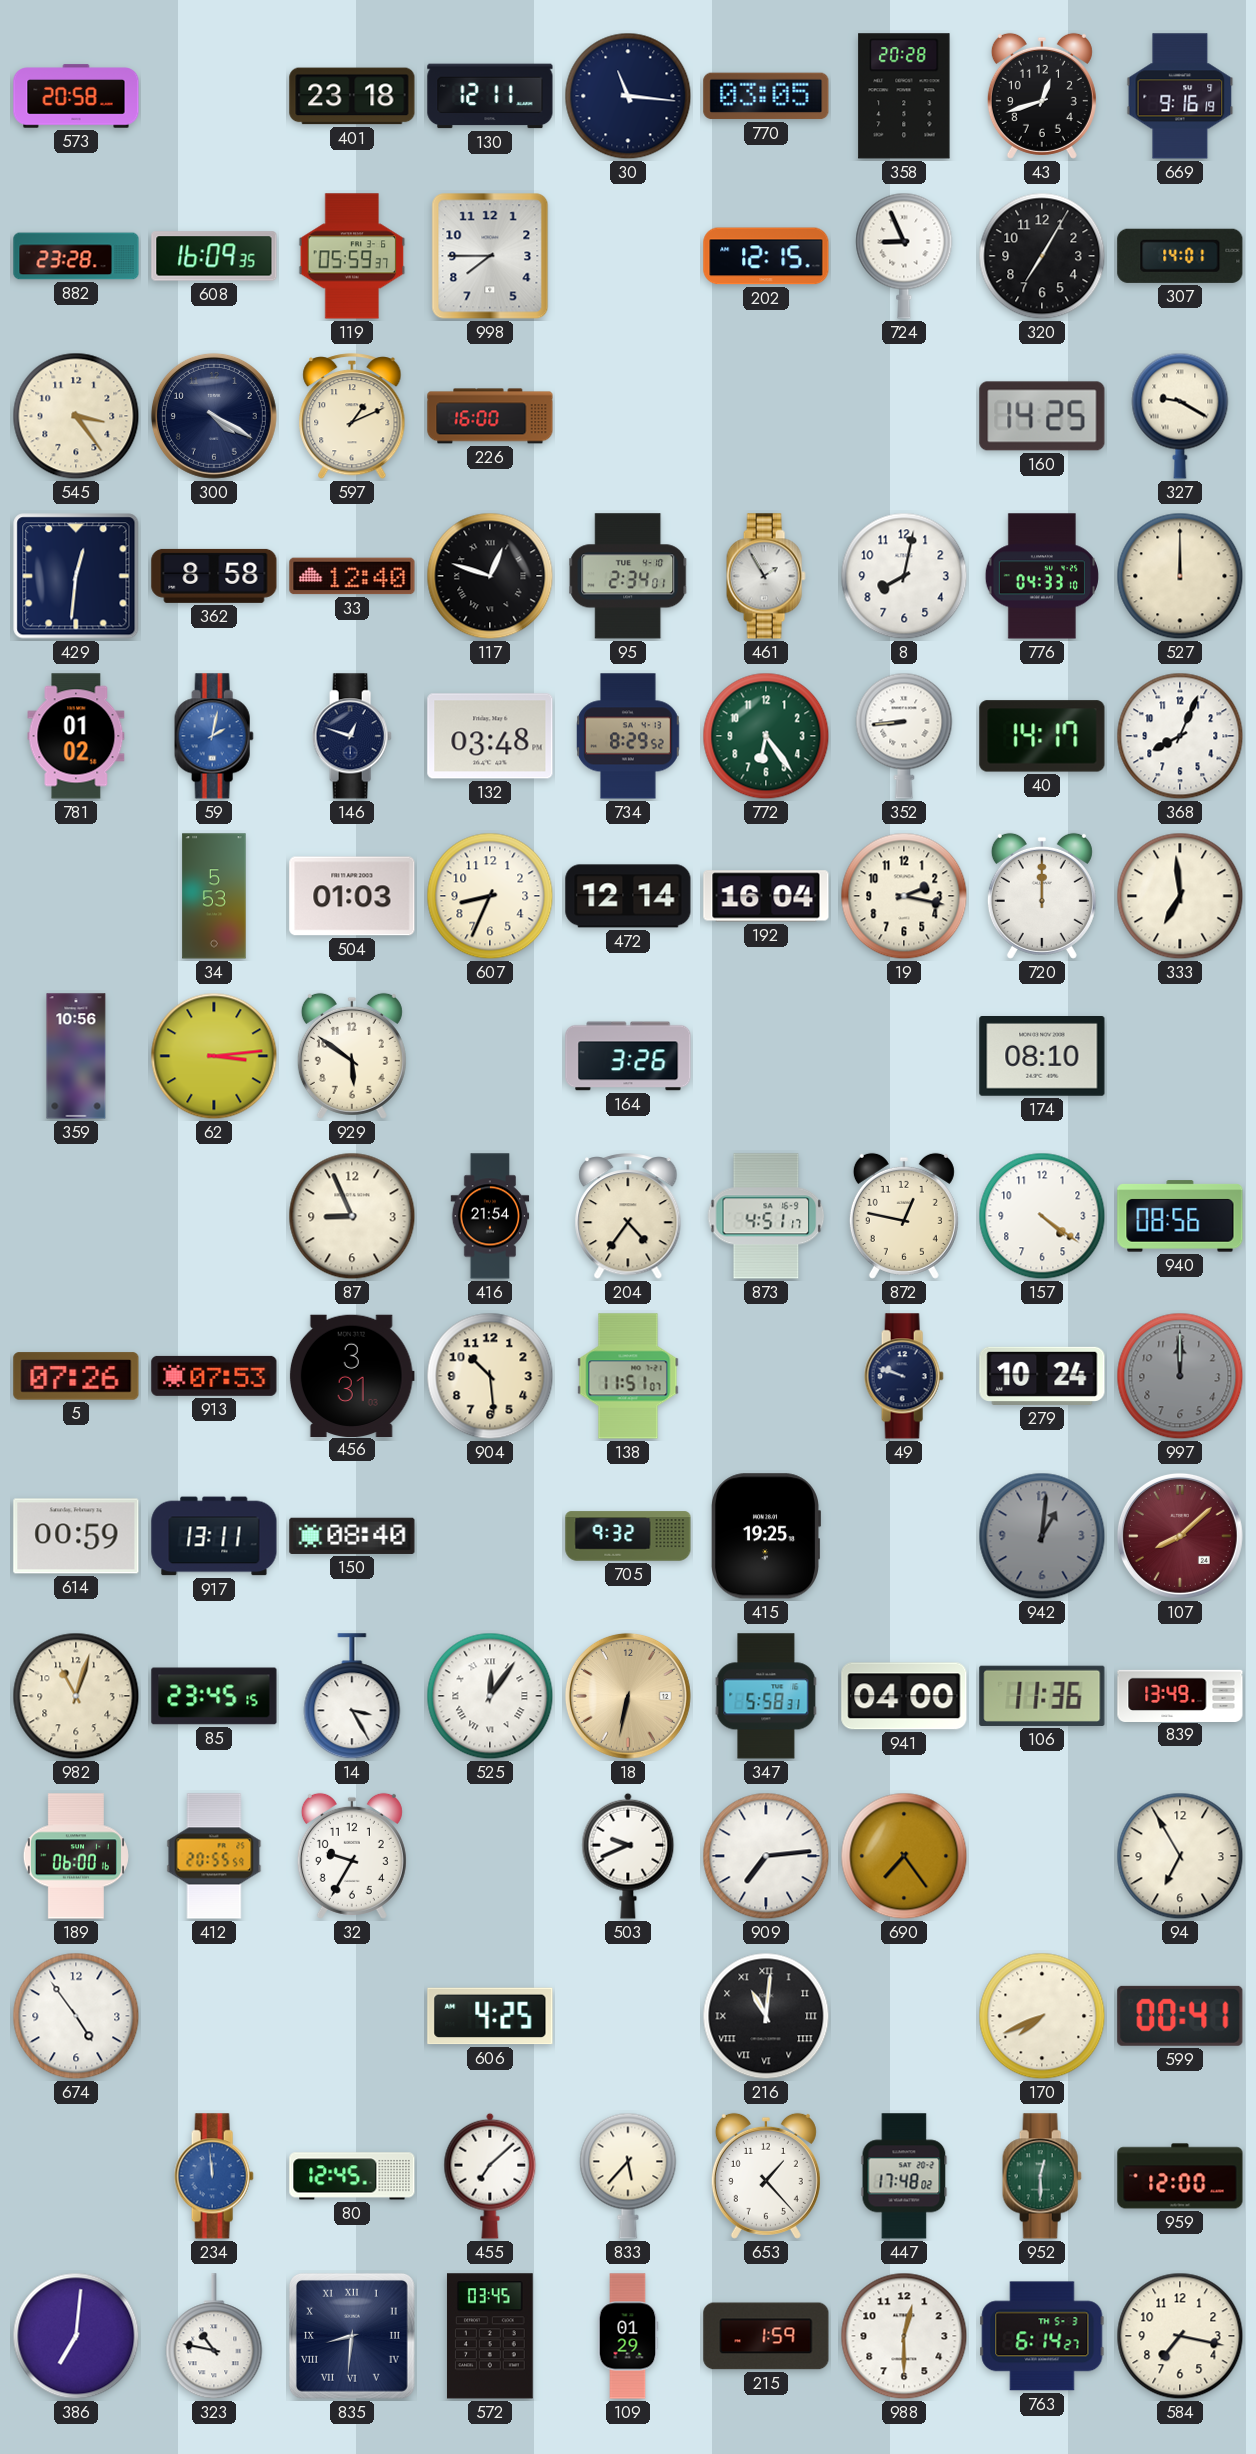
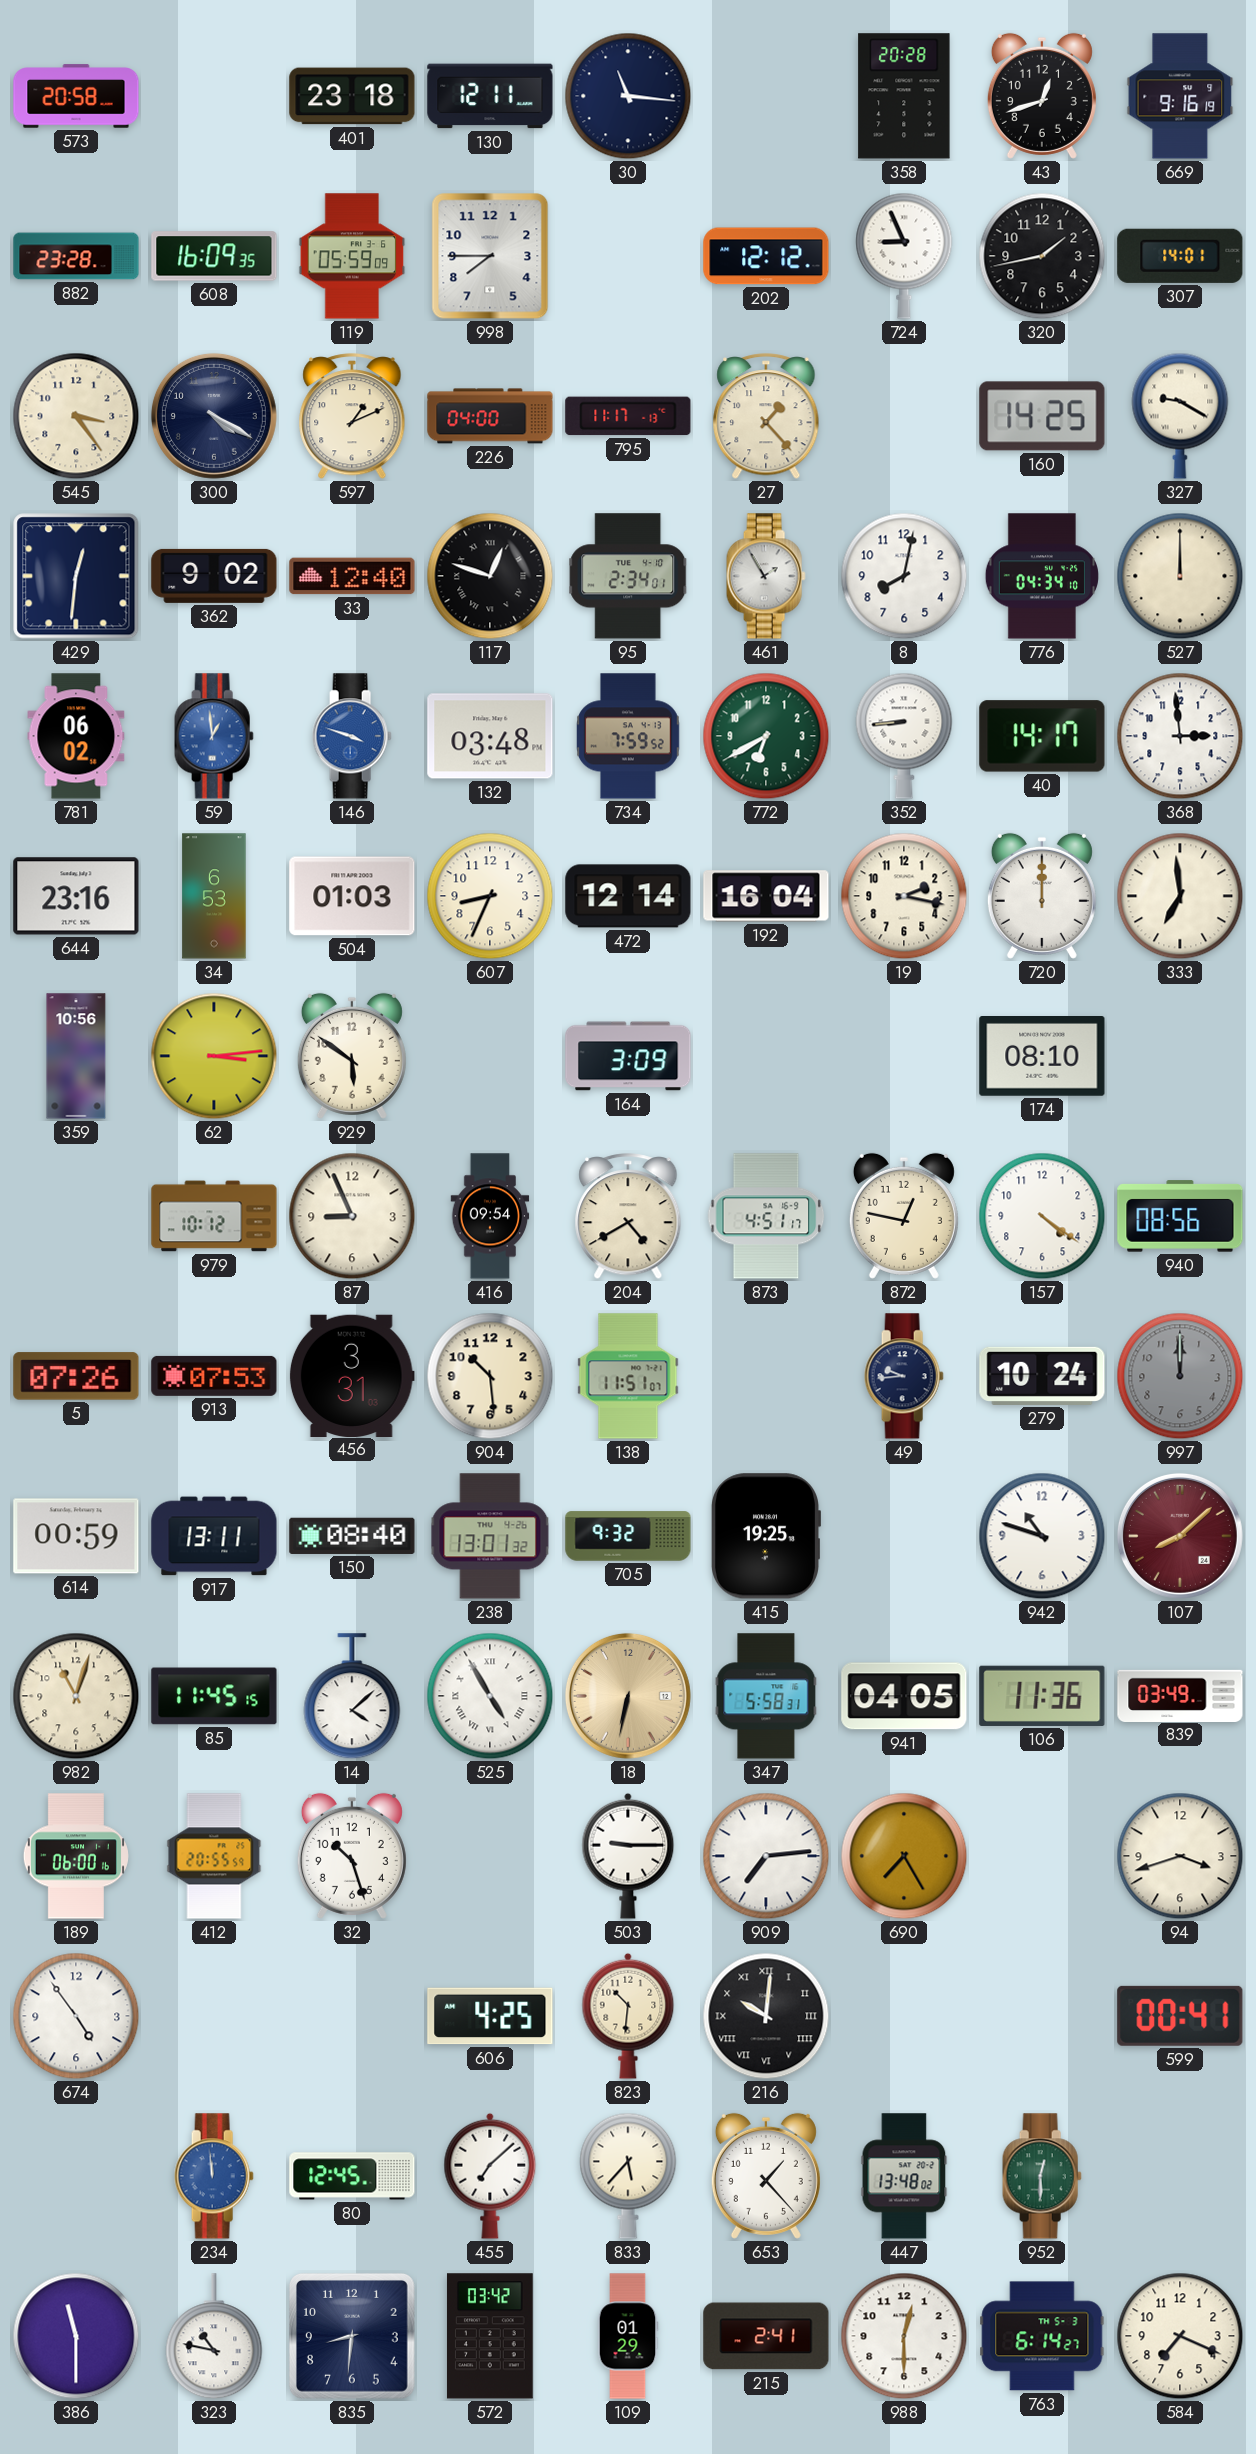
770: 03:05 -> none (766, 96)
119: 05:59:37 -> 05:59:09 (352, 256)
202: 12:15 -> 12:12 (766, 256)
320: 7:05 -> 1:43 (1042, 256)
226: 16:00 -> 04:00 (490, 416)
795: none -> 11:17 (628, 416)
27: none -> 1:23 (766, 417)
362: 8:58 -> 9:02 (214, 576)
776: 04:33 -> 04:34 (1042, 576)
781: 01:02 -> 06:02 (76, 736)
59: 2:02 -> 12:59 (214, 736)
146: 12:48 -> 3:48 (352, 736)
146 dial: navy -> blue (352, 736)
734: 8:29 -> 7:59 (629, 736)
772: 6:24 -> 6:40 (766, 736)
368: 8:04 -> 2:59 (1180, 736)
644: none -> 23:16 (76, 896)
34: 5:53 -> 6:53 (214, 896)
164: 3:26 -> 3:09 (628, 1056)
979: none -> 10:12 (214, 1216)
416: 21:54 -> 09:54 (490, 1216)
204: 4:36 -> 4:40 (628, 1217)
49: 9:48 -> 9:44 (904, 1376)
238: none -> 13:01 (490, 1536)
942: 1:01 -> 10:48 (1042, 1536)
942 dial: grey -> white (1042, 1536)
85: 23:45 -> 11:45 (214, 1696)
14: 3:25 -> 4:08 (352, 1697)
525: 12:06 -> 4:55 (490, 1696)
941: 04:00 -> 04:05 (904, 1696)
839: 13:49 -> 03:49 (1180, 1695)
32: 9:35 -> 10:27 (352, 1856)
503: 9:41 -> 9:15 (628, 1856)
690: 7:24 -> 7:25 (904, 1856)
94: 6:55 -> 3:42 (1180, 1856)
823: none -> 10:31 (628, 2016)
216: 11:01 -> 10:01 (766, 2016)
170: 7:41 -> none (1042, 2016)
447: 17:48 -> 13:48 (904, 2176)
959: 12:00 -> none (1180, 2176)
386: 7:01 -> 11:30 (76, 2336)
835 numerals: Roman -> Arabic (352, 2336)
572: 03:45 -> 03:42 (490, 2336)
215: 1:59 -> 2:41 (766, 2336)
584: 7:17 -> 7:19 (1180, 2336)
